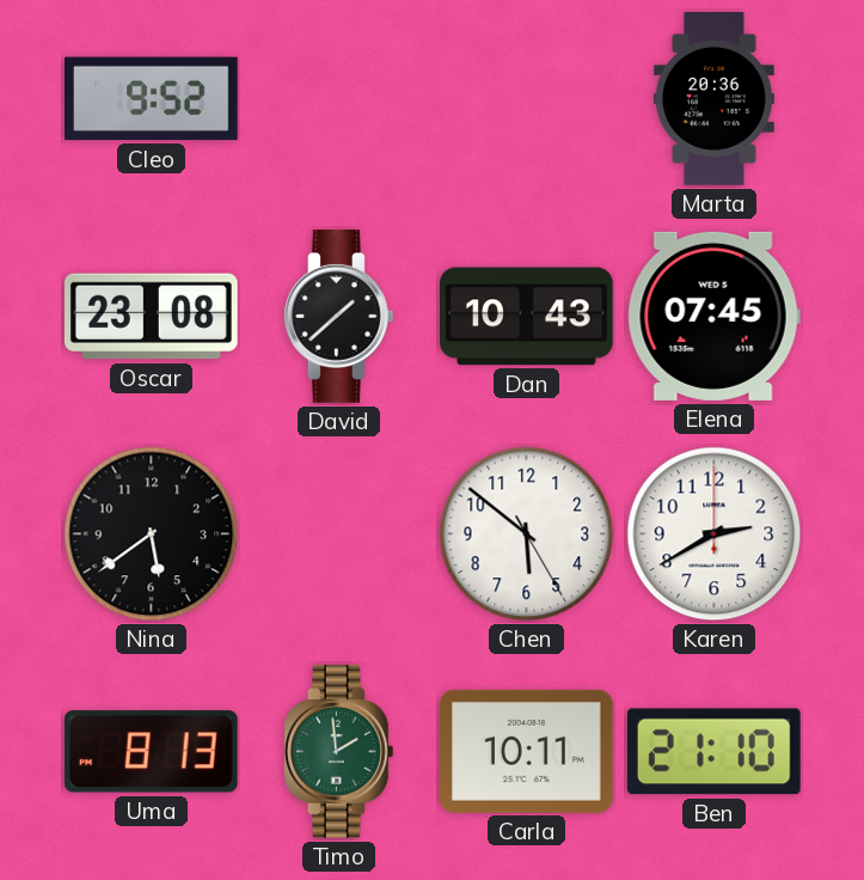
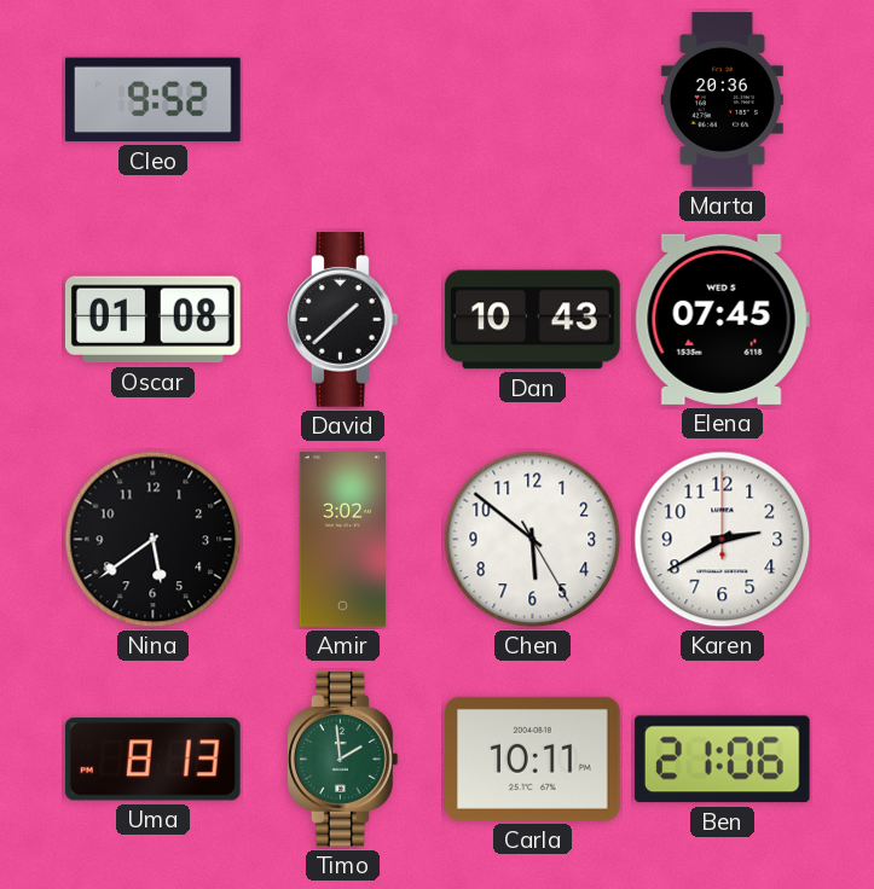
Oscar: 23:08 -> 01:08 (152, 320)
Amir: none -> 3:02 (343, 540)
Ben: 21:10 -> 21:06 (722, 760)
